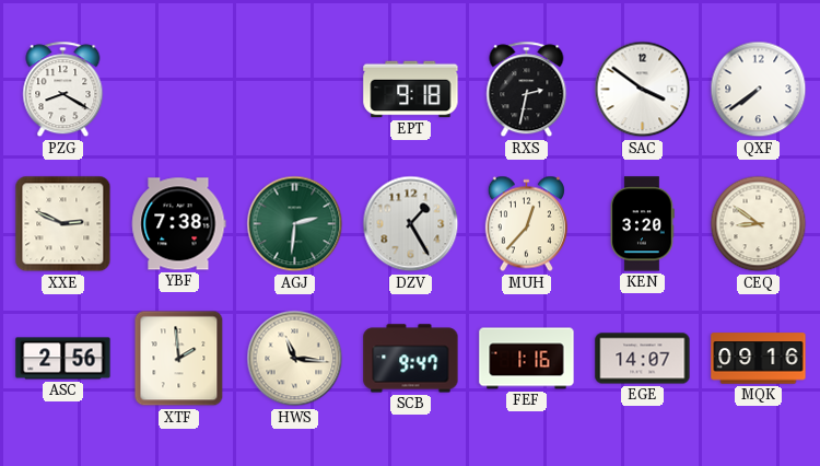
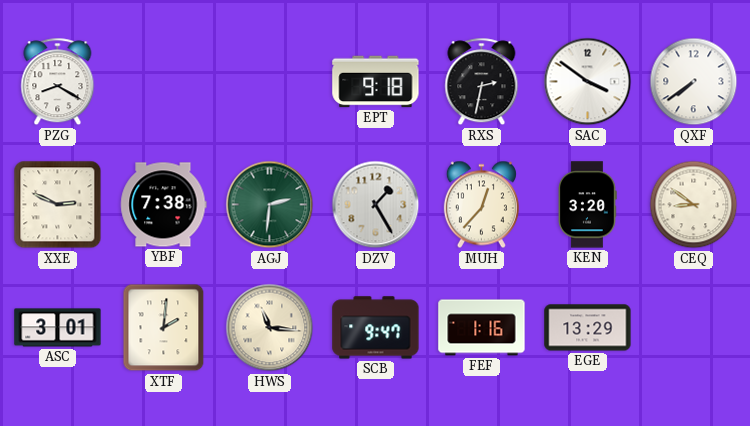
ASC: 2:56 -> 3:01 (58, 328)
XTF: 1:59 -> 2:01 (164, 328)
EGE: 14:07 -> 13:29 (588, 328)
MQK: 09:16 -> none (759, 359)
